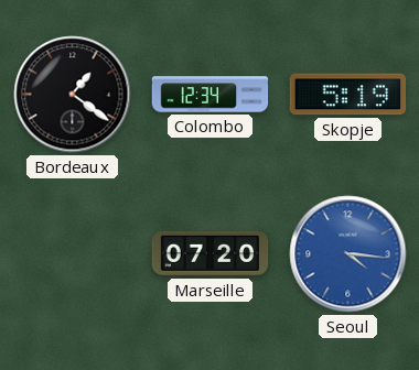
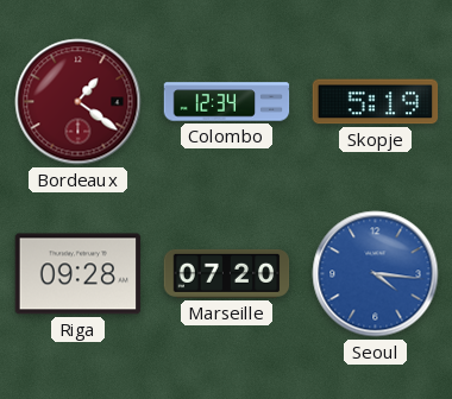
Bordeaux dial: black -> burgundy (79, 102)
Riga: none -> 09:28 (79, 274)
